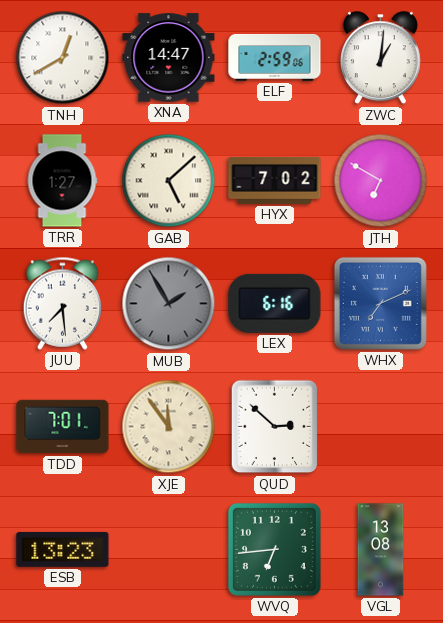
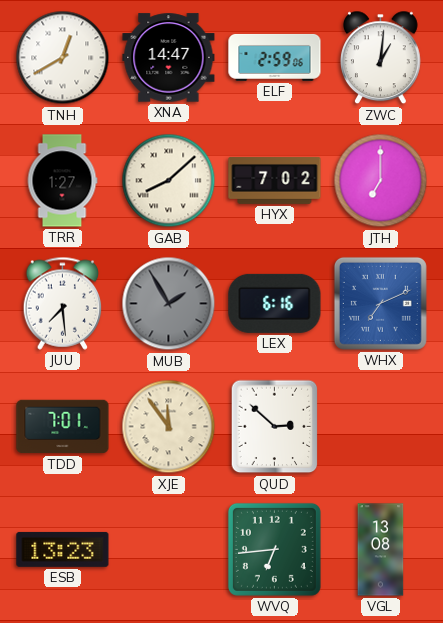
GAB: 5:08 -> 8:08 (169, 181)
JTH: 6:50 -> 7:00 (381, 181)
